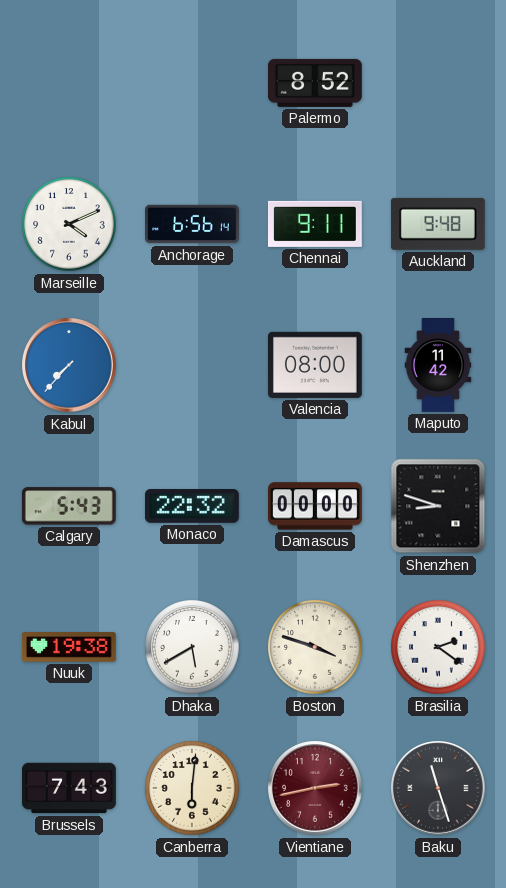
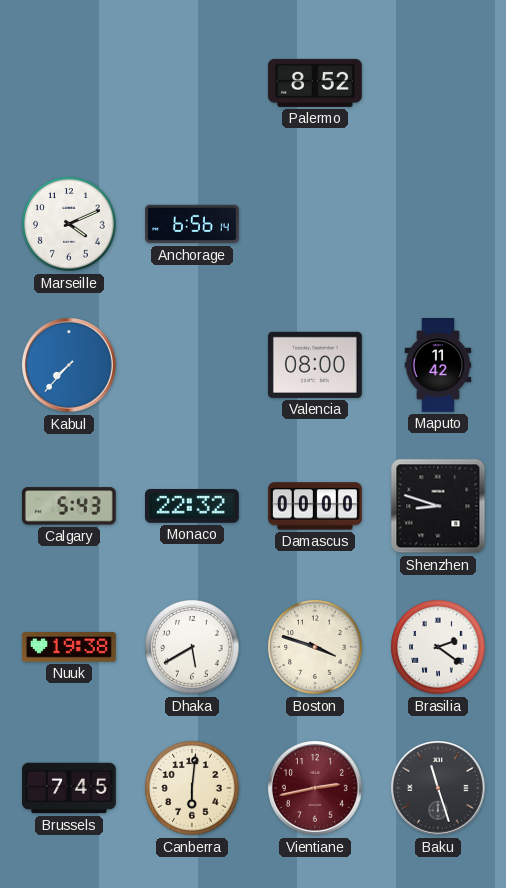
Chennai: 9:11 -> none (315, 224)
Auckland: 9:48 -> none (438, 224)
Brussels: 7:43 -> 7:45 (70, 788)
